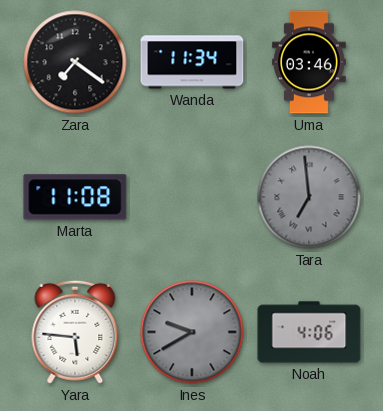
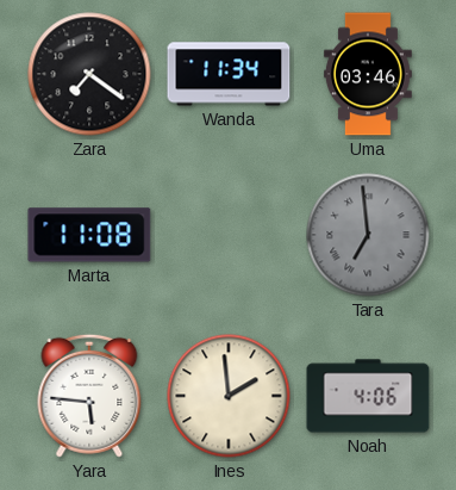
Ines: 9:40 -> 1:59 (229, 396)
Ines dial: grey -> cream (229, 396)
